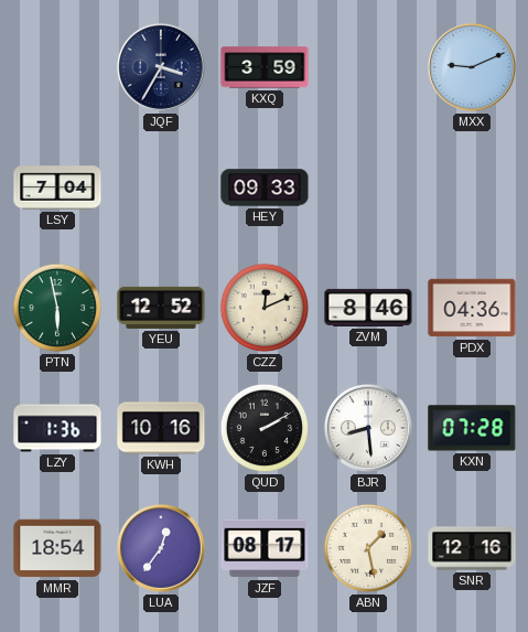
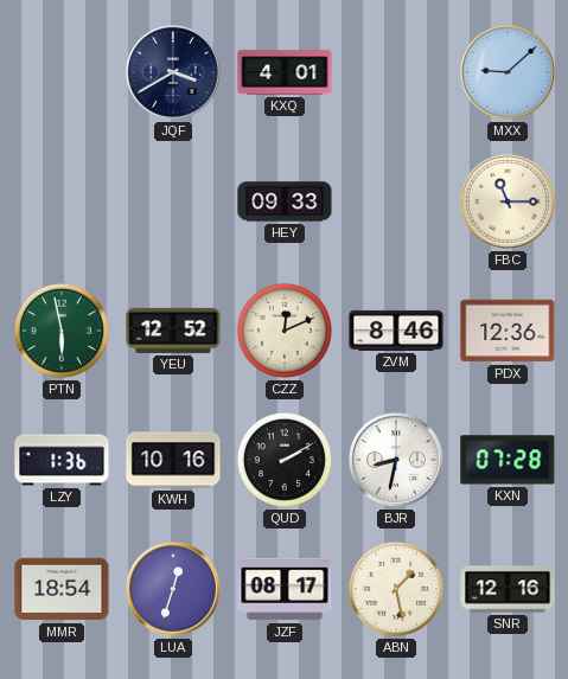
JQF: 3:35 -> 3:40 (173, 72)
KXQ: 3:59 -> 4:01 (285, 72)
MXX: 9:11 -> 9:08 (508, 72)
LSY: 7:04 -> none (57, 188)
FBC: none -> 11:15 (508, 201)
PDX: 04:36 -> 12:36 (508, 331)
BJR: 8:29 -> 8:32 (396, 460)
LUA: 12:36 -> 12:33 (173, 589)
